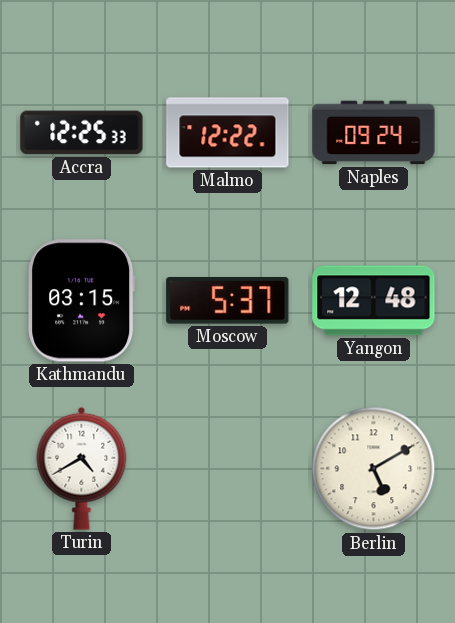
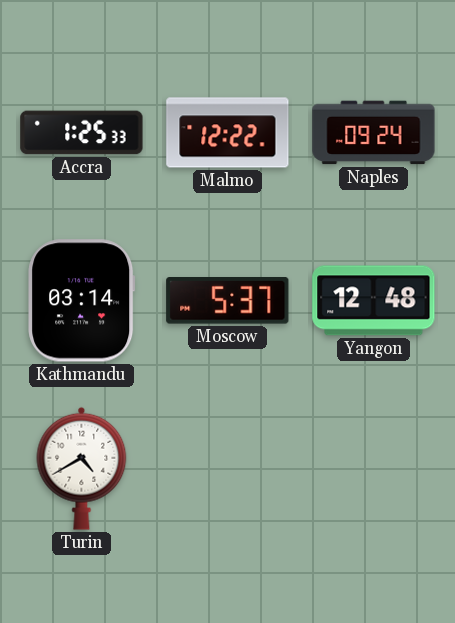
Accra: 12:25 -> 1:25 (82, 133)
Kathmandu: 03:15 -> 03:14 (82, 301)
Berlin: 5:10 -> none (374, 469)
